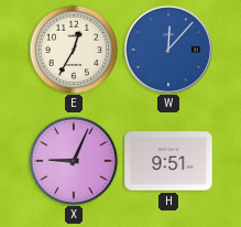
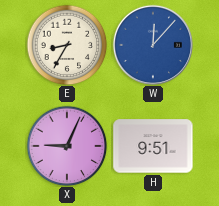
E: 12:35 -> 8:35 (67, 45)
